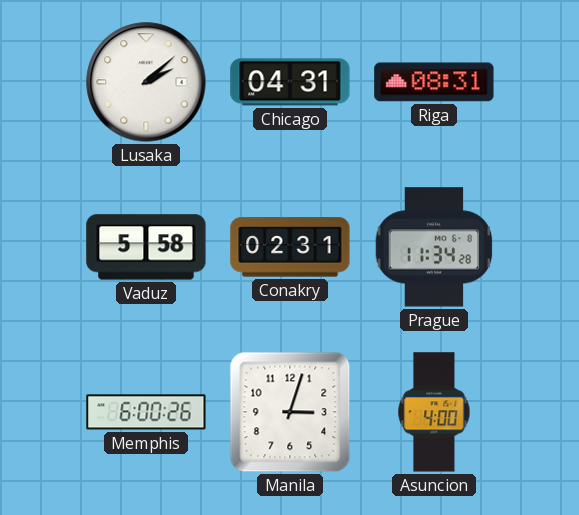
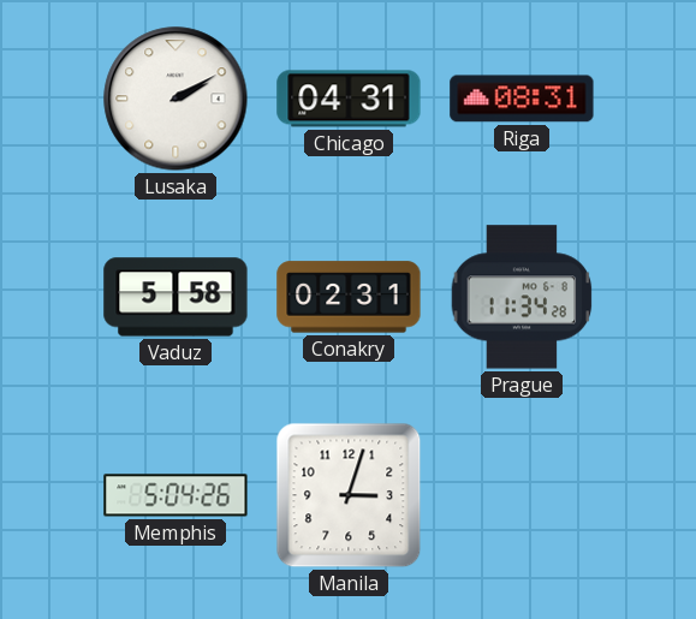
Lusaka: 2:08 -> 2:10 (176, 99)
Memphis: 6:00 -> 5:04 (176, 495)
Asuncion: 4:00 -> none (434, 412)
